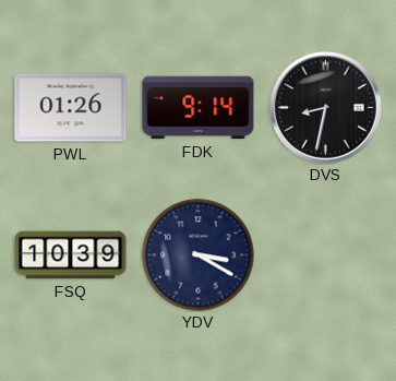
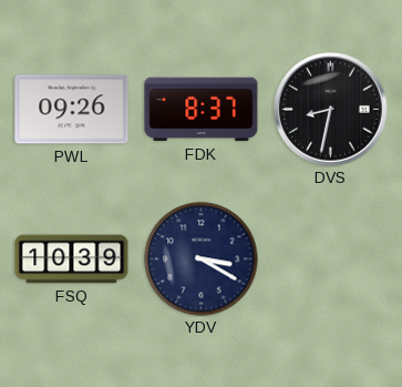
PWL: 01:26 -> 09:26 (72, 110)
FDK: 9:14 -> 8:37 (202, 110)
